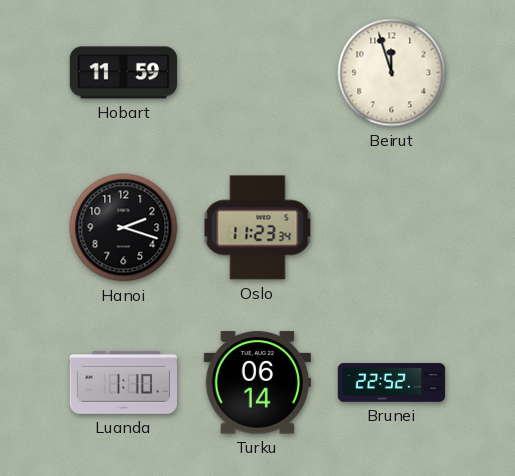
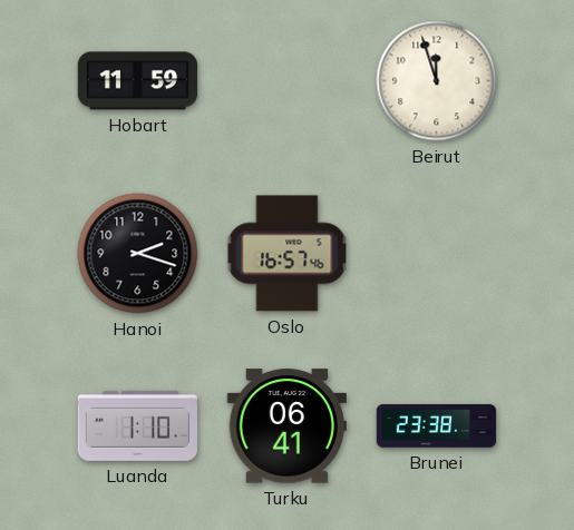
Oslo: 11:23 -> 16:57 (288, 254)
Turku: 06:14 -> 06:41 (286, 426)
Brunei: 22:52 -> 23:38 (437, 426)
